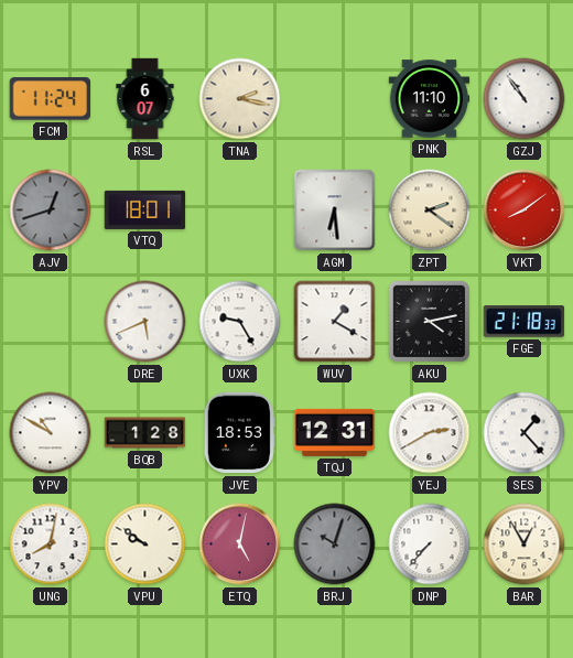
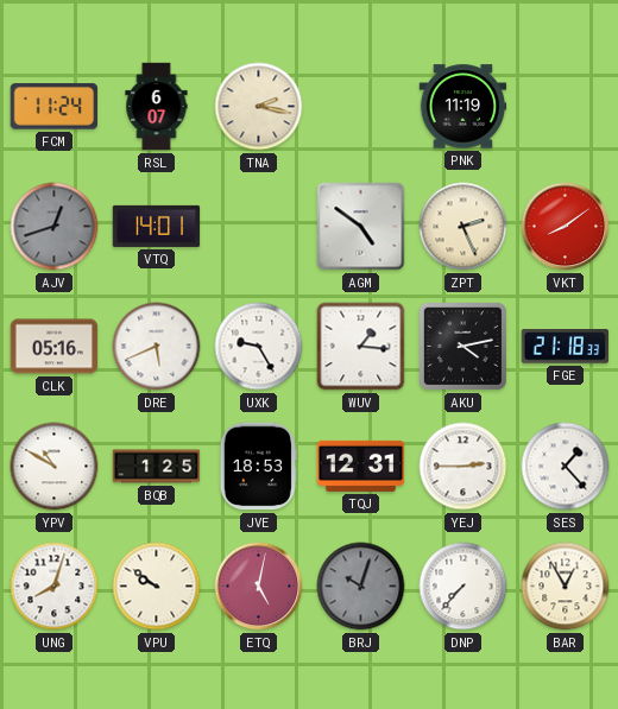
PNK: 11:10 -> 11:19 (463, 107)
GZJ: 10:54 -> none (525, 99)
VTQ: 18:01 -> 14:01 (157, 226)
AGM: 6:29 -> 4:51 (361, 227)
ZPT: 2:21 -> 2:26 (463, 227)
CLK: none -> 05:16 (55, 347)
WUV: 1:20 -> 1:16 (361, 347)
BQB: 1:28 -> 1:25 (157, 467)
YEJ: 2:40 -> 2:45 (463, 467)
UNG: 8:02 -> 8:03 (55, 587)
